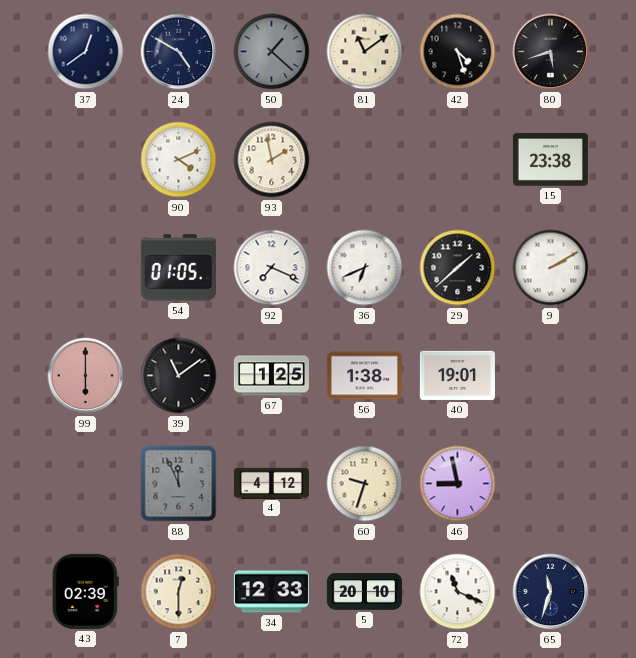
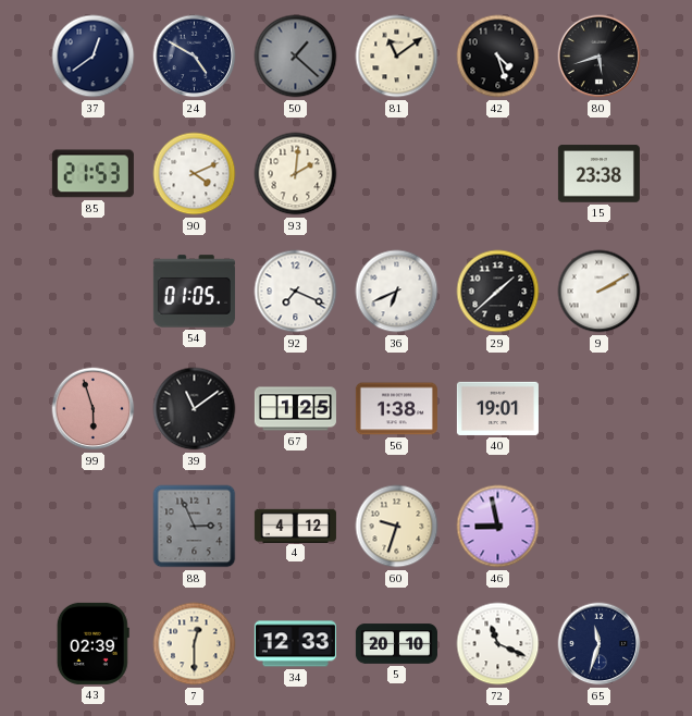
85: none -> 21:53 (92, 174)
93: 1:58 -> 2:01 (296, 174)
99: 6:00 -> 5:57 (94, 409)
88: 11:56 -> 2:56 (195, 527)
